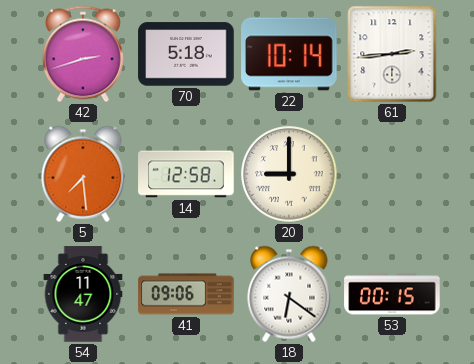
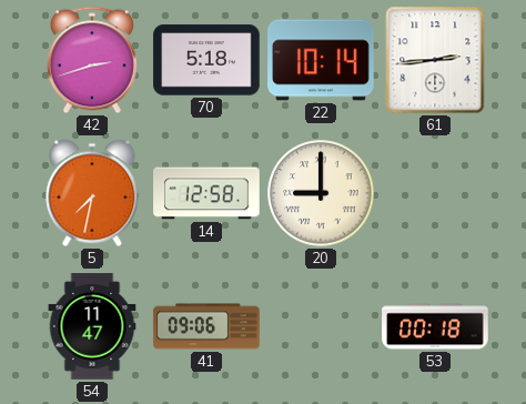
5: 7:29 -> 7:32 (92, 193)
18: 6:21 -> none (289, 294)
53: 00:15 -> 00:18 (435, 326)
